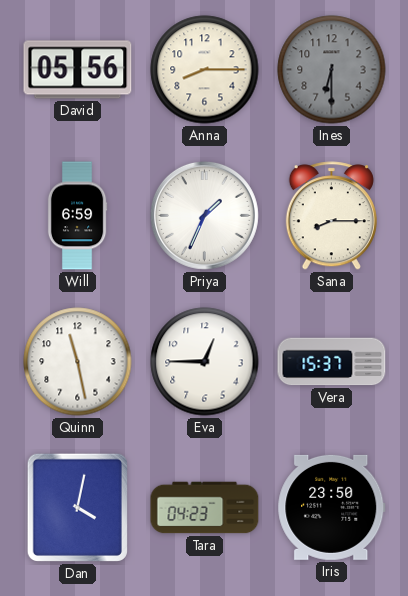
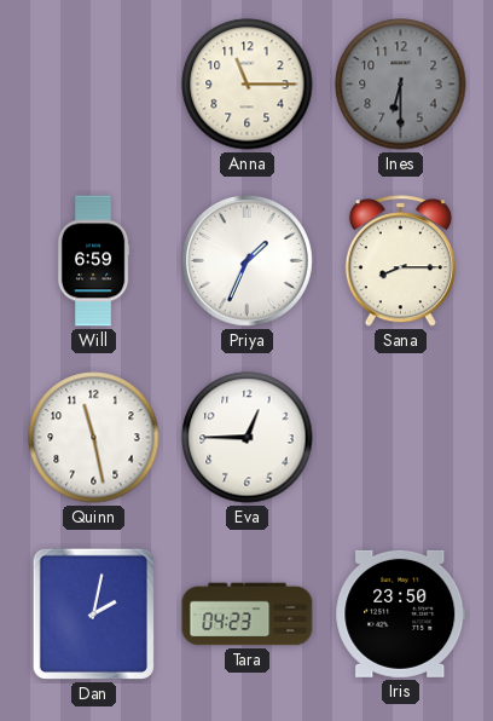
David: 05:56 -> none (78, 70)
Anna: 8:15 -> 11:15 (248, 85)
Vera: 15:37 -> none (332, 362)
Dan: 4:02 -> 2:02 (93, 613)
